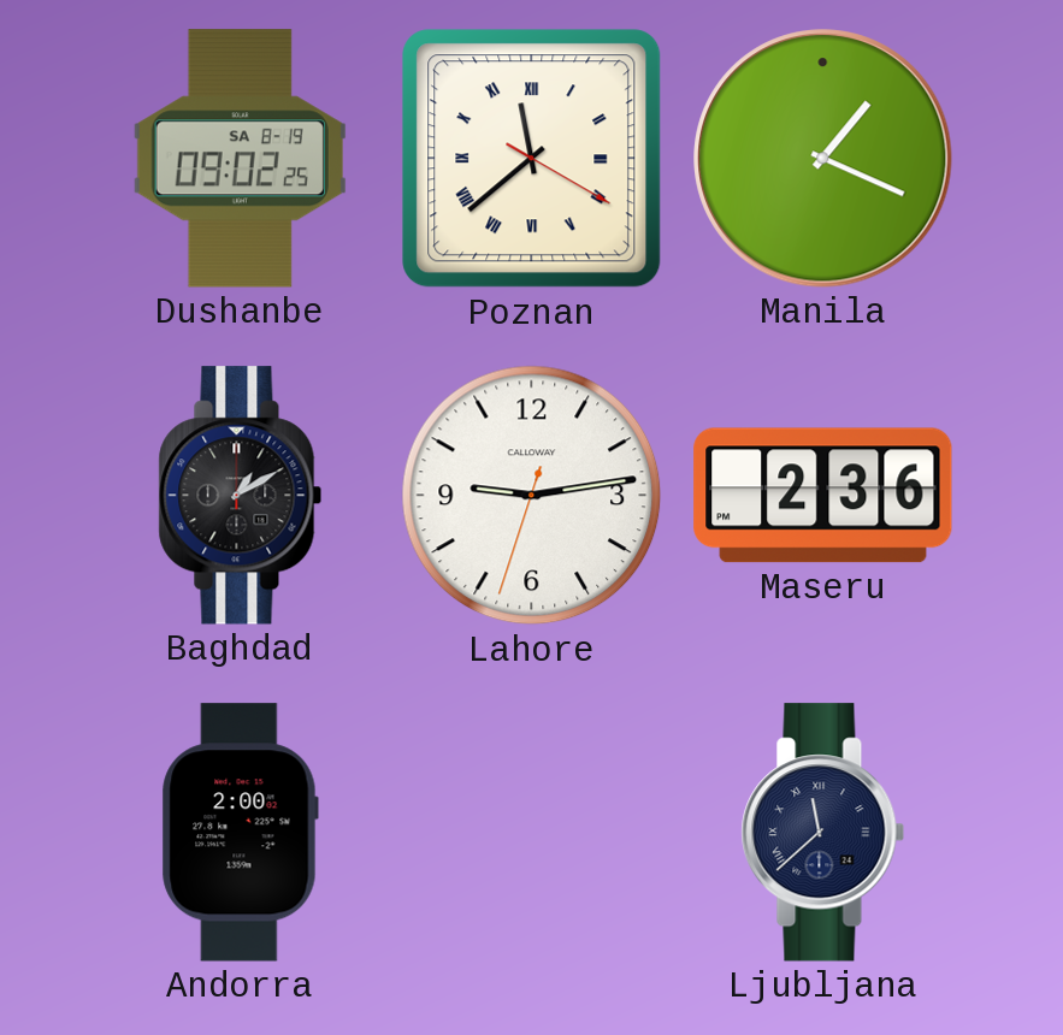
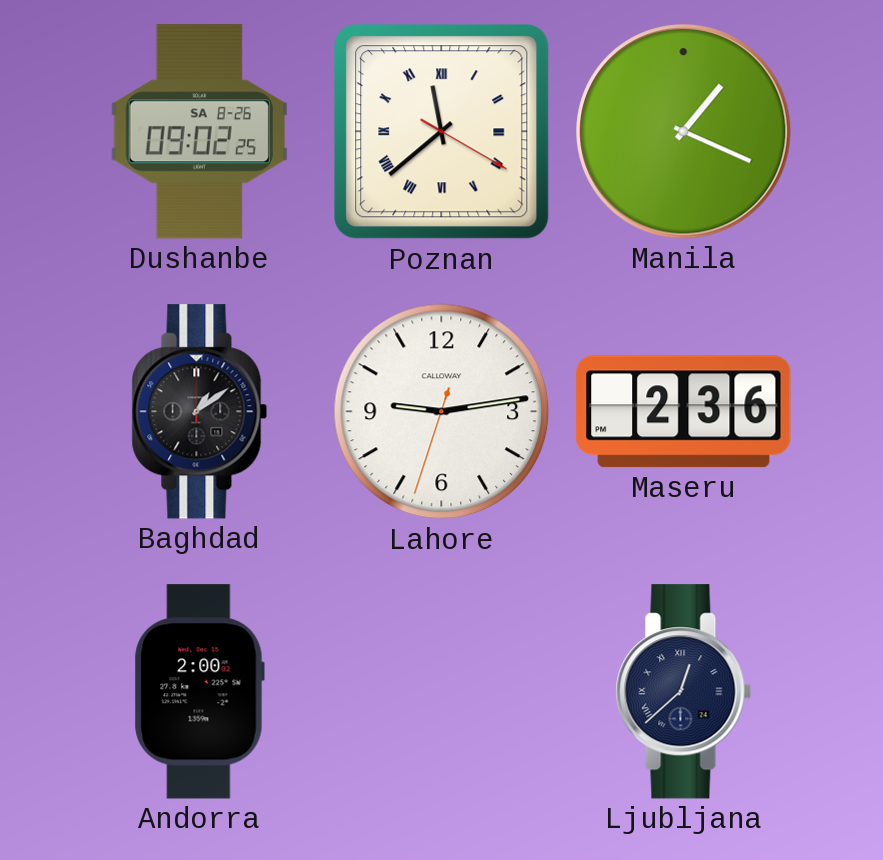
Dushanbe date: SA 8-19 -> SA 8-26 (199, 132)
Baghdad: 1:10 -> 1:09 (200, 412)
Ljubljana: 11:38 -> 12:38 (684, 692)
